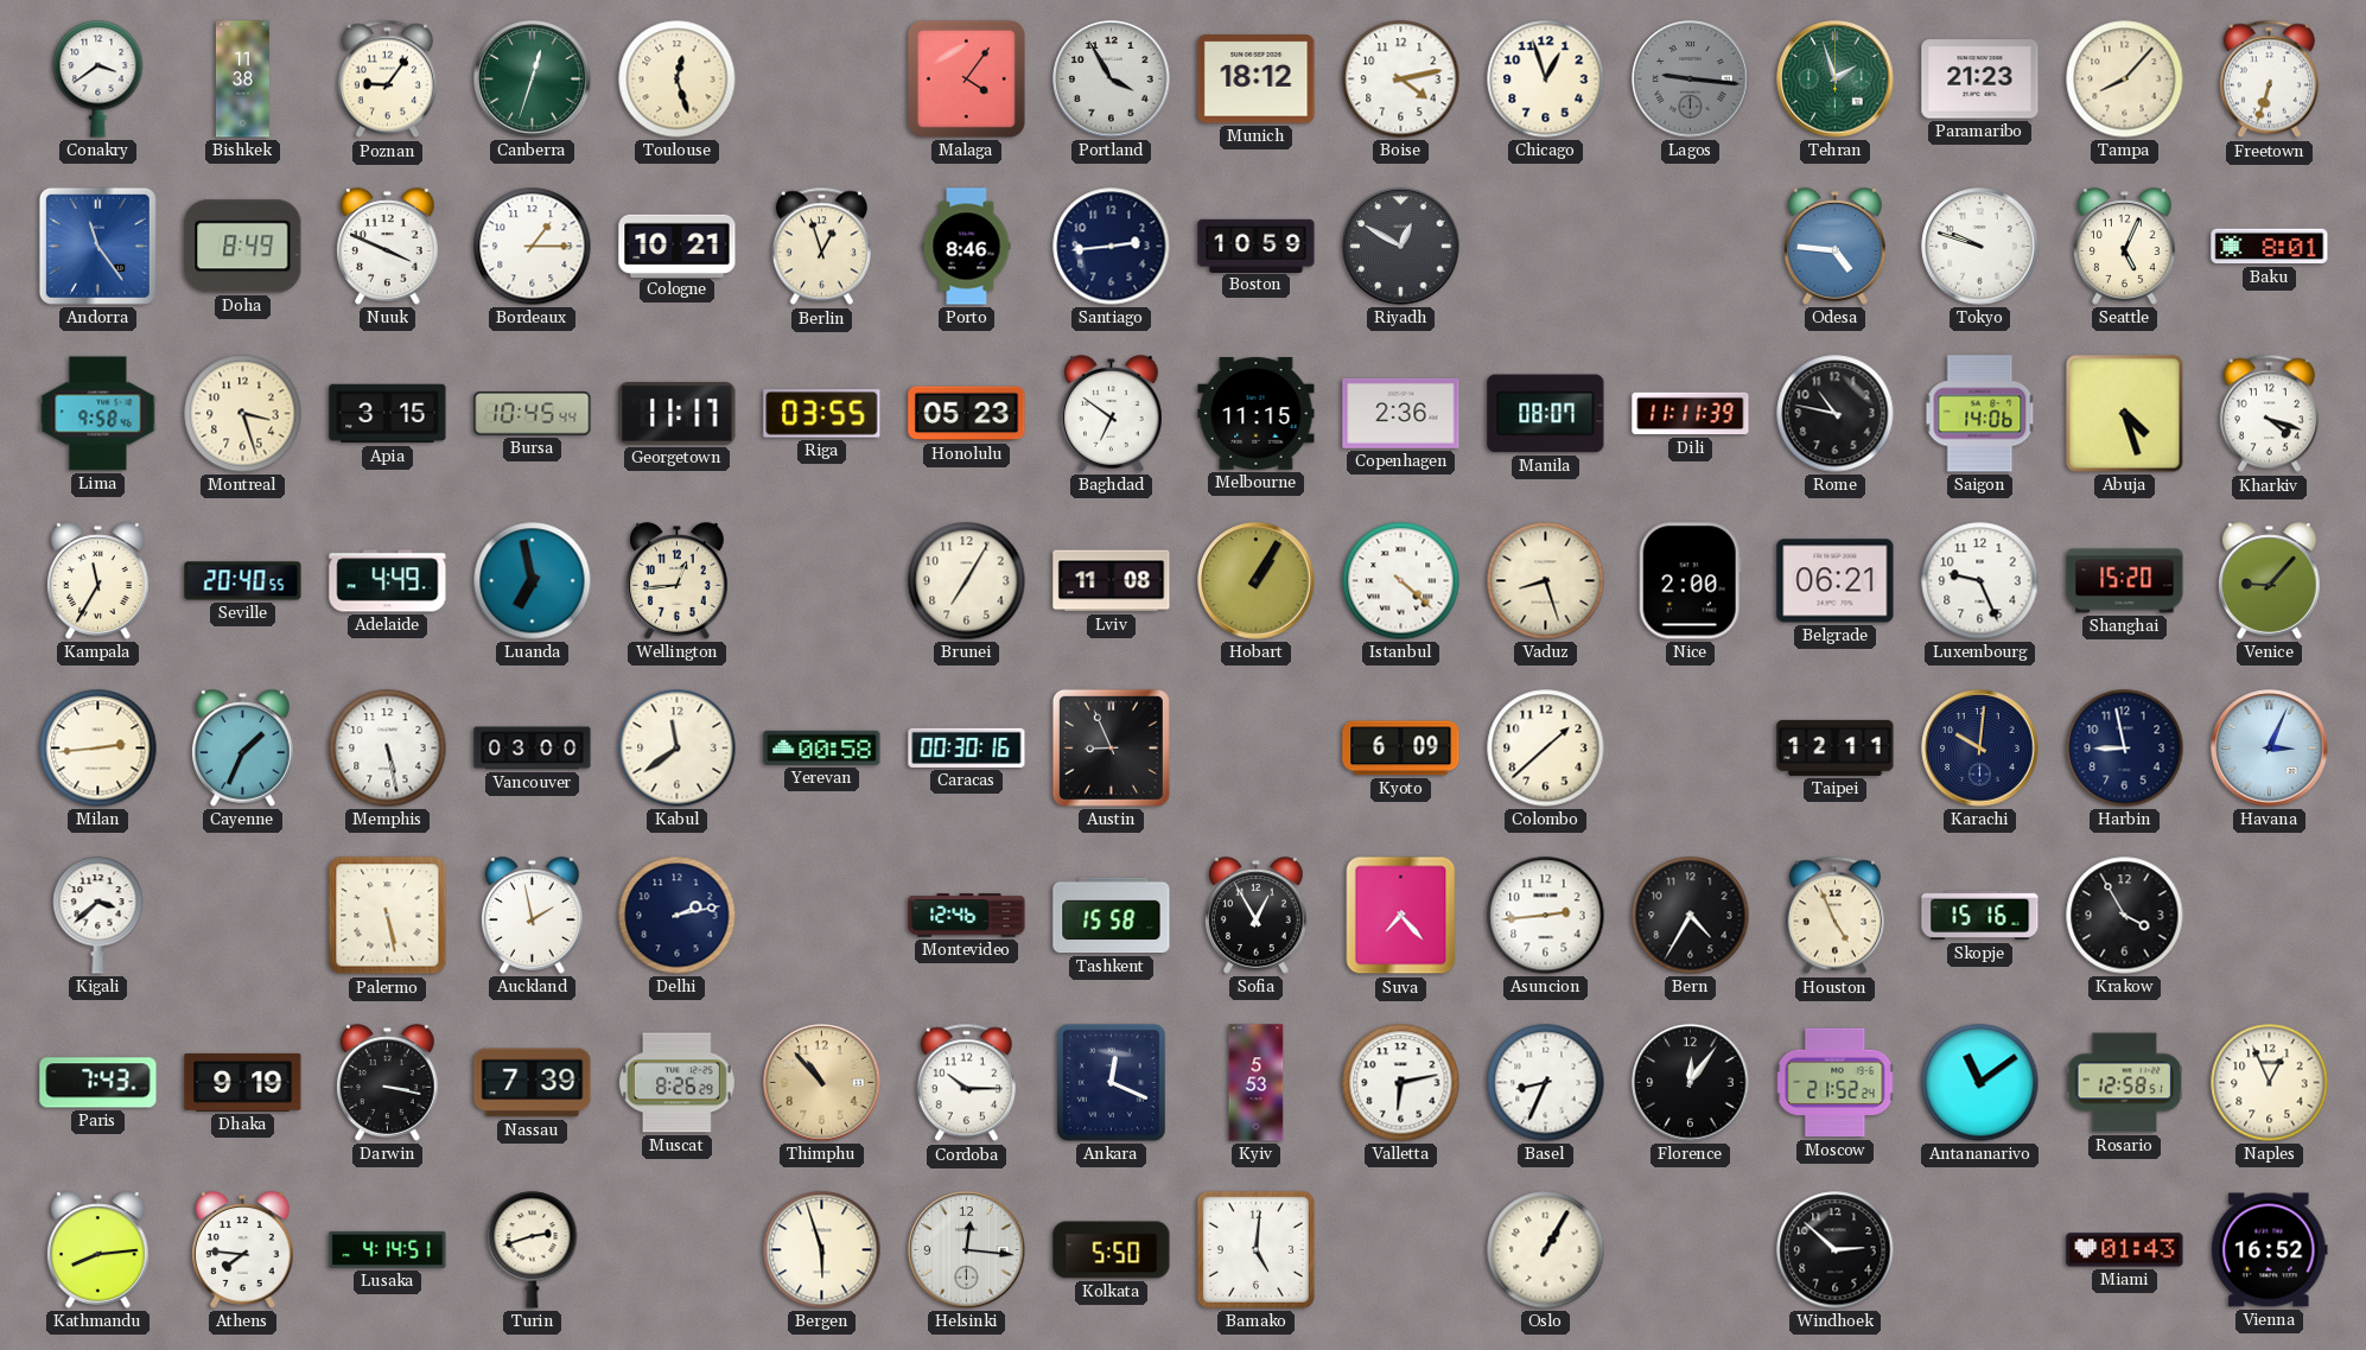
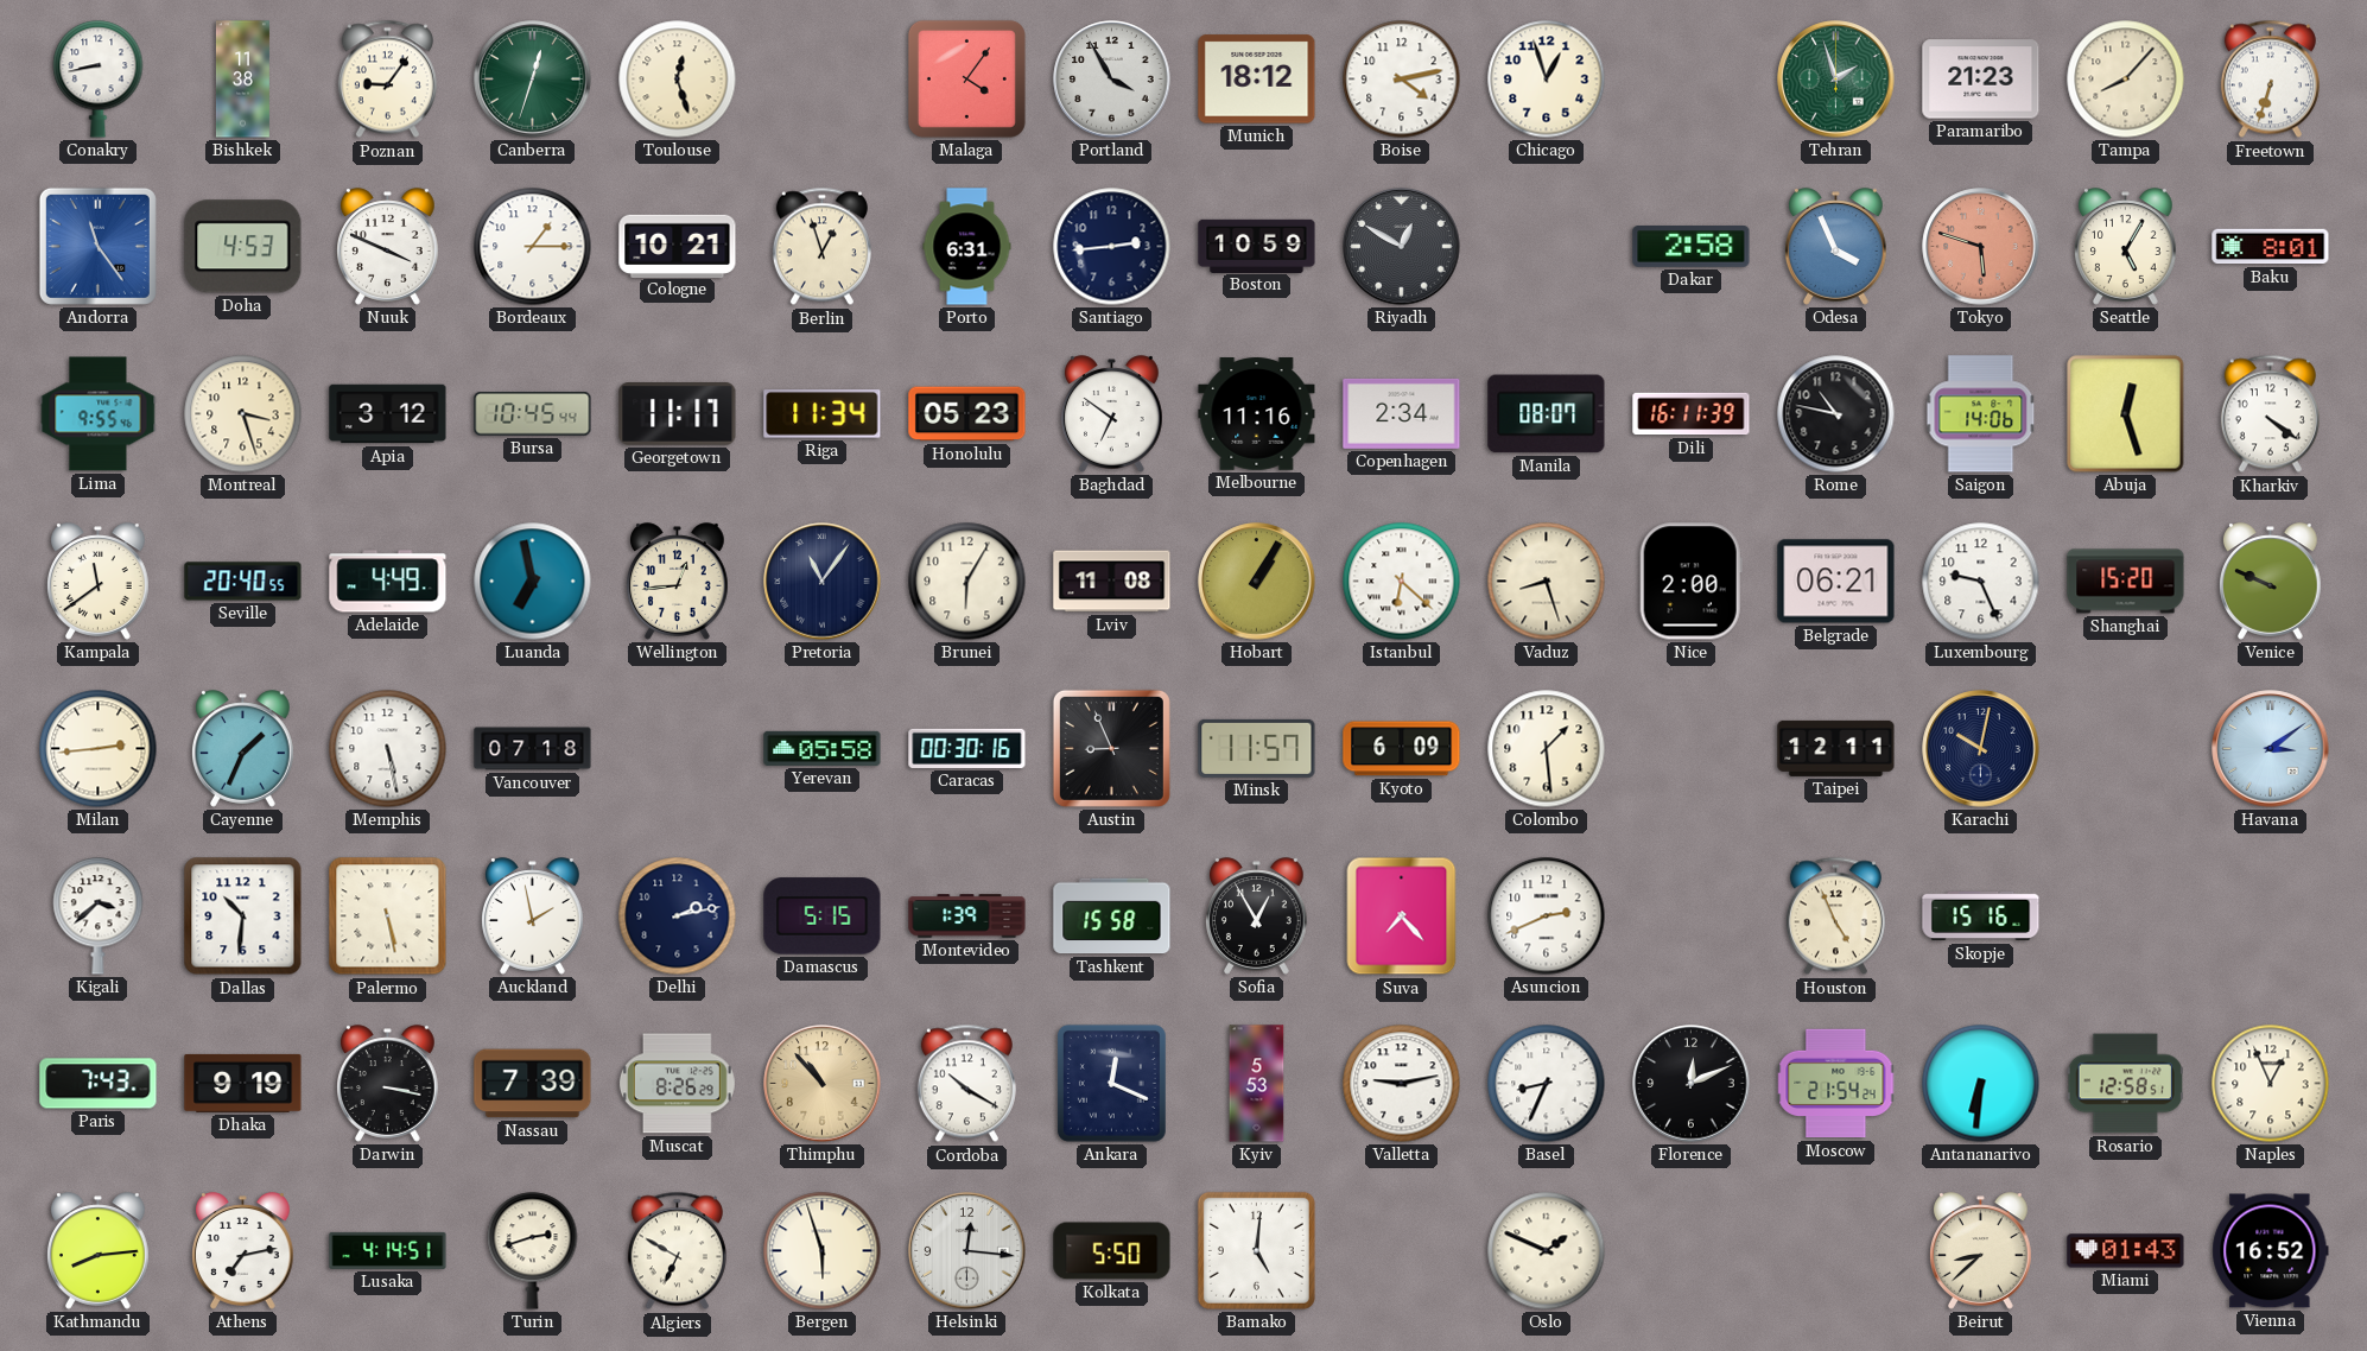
Conakry: 3:39 -> 8:43 (99, 80)
Lagos: 9:16 -> none (1691, 79)
Doha: 8:49 -> 4:53 (243, 247)
Porto: 8:46 -> 6:31 (967, 247)
Dakar: none -> 2:58 (1692, 247)
Odesa: 4:46 -> 3:56 (1836, 247)
Tokyo: 9:48 -> 5:48 (1981, 247)
Tokyo dial: white -> salmon (1981, 247)
Seattle: 5:04 -> 5:05 (2126, 247)
Lima: 9:58 -> 9:55 (99, 414)
Apia: 3:15 -> 3:12 (388, 414)
Riga: 03:55 -> 11:34 (823, 414)
Melbourne: 11:15 -> 11:16 (1257, 414)
Copenhagen: 2:36 -> 2:34 (1402, 413)
Dili: 11:11 -> 16:11 (1692, 414)
Abuja: 4:27 -> 12:27 (2126, 414)
Kharkiv: 4:18 -> 4:21 (2270, 414)
Kampala: 11:35 -> 11:39 (99, 582)
Pretoria: none -> 11:06 (823, 582)
Brunei: 7:05 -> 6:05 (967, 582)
Istanbul: 4:22 -> 6:22 (1402, 582)
Venice: 9:07 -> 9:49 (2271, 582)
Vancouver: 03:00 -> 07:18 (533, 749)
Kabul: 11:39 -> none (678, 749)
Yerevan: 00:58 -> 05:58 (823, 748)
Minsk: none -> 11:57 (1257, 748)
Colombo: 1:38 -> 1:29 (1547, 749)
Karachi: 10:01 -> 10:02 (1981, 749)
Harbin: 8:58 -> none (2125, 749)
Havana: 3:04 -> 3:09 (2271, 749)
Dallas: none -> 10:31 (243, 916)
Damascus: none -> 5:15 (823, 916)
Montevideo: 12:46 -> 1:39 (967, 916)
Asuncion: 2:44 -> 2:41 (1547, 916)
Bern: 4:35 -> none (1691, 916)
Krakow: 3:55 -> none (2125, 916)
Cordoba: 10:15 -> 10:20 (966, 1084)
Valletta: 6:13 -> 9:13 (1402, 1084)
Florence: 12:06 -> 12:11 (1692, 1084)
Moscow: 21:52 -> 21:54 (1836, 1084)
Antananarivo: 11:09 -> 6:31 (1981, 1084)
Athens: 7:46 -> 7:13 (243, 1251)
Algiers: none -> 6:50 (677, 1251)
Oslo: 1:05 -> 1:49 (1547, 1251)
Windhoek: 2:52 -> none (1836, 1250)
Beirut: none -> 8:38 (1981, 1251)
